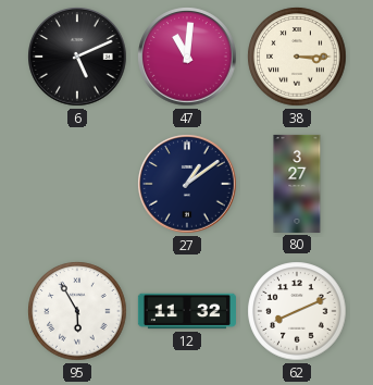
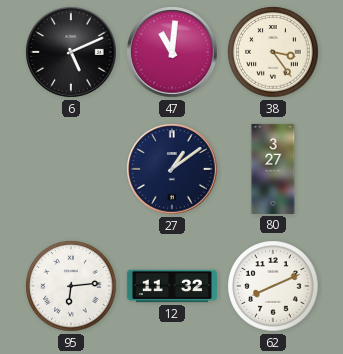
38: 3:15 -> 3:24 (273, 52)
95: 5:55 -> 6:14 (71, 286)
